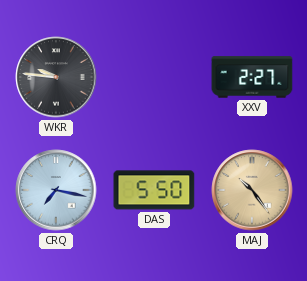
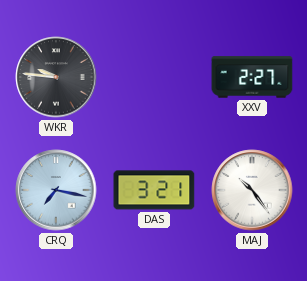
DAS: 5:50 -> 3:21 (154, 190)
MAJ dial: champagne -> white (252, 190)
